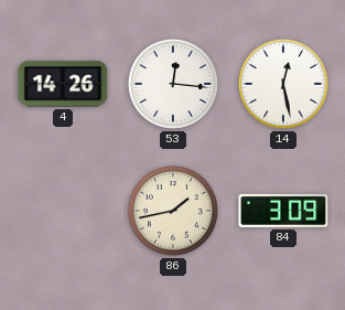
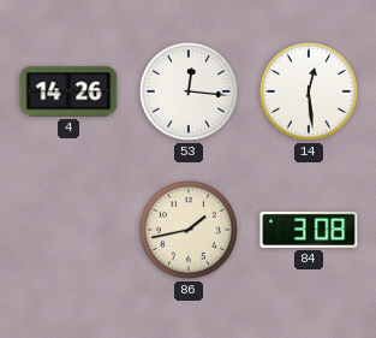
14: 12:28 -> 12:29 (309, 91)
84: 3:09 -> 3:08 (309, 230)
